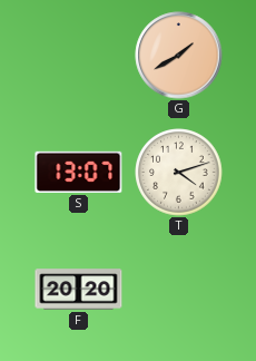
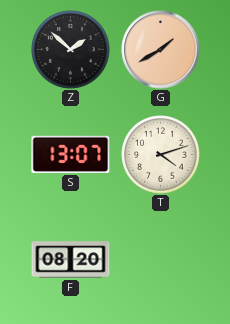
Z: none -> 1:52 (71, 50)
F: 20:20 -> 08:20 (71, 260)
